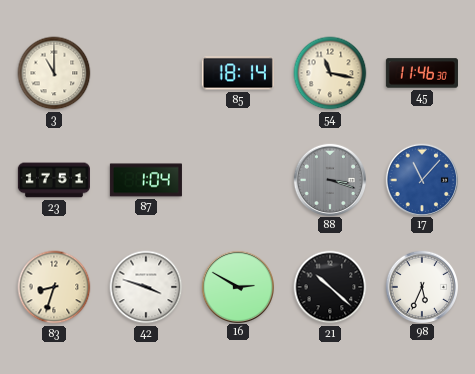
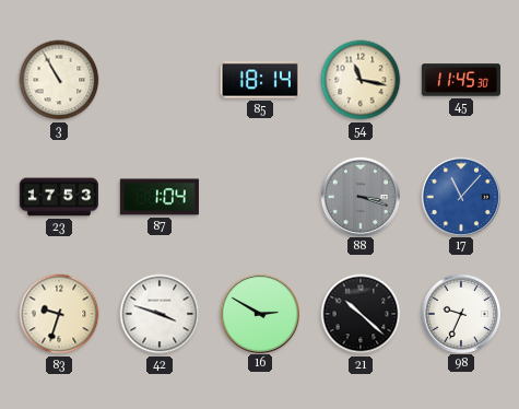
3: 11:00 -> 10:55 (59, 80)
45: 11:46 -> 11:45 (461, 80)
23: 17:51 -> 17:53 (59, 197)
83: 8:33 -> 9:33 (59, 314)
98: 5:34 -> 9:34 (460, 313)
